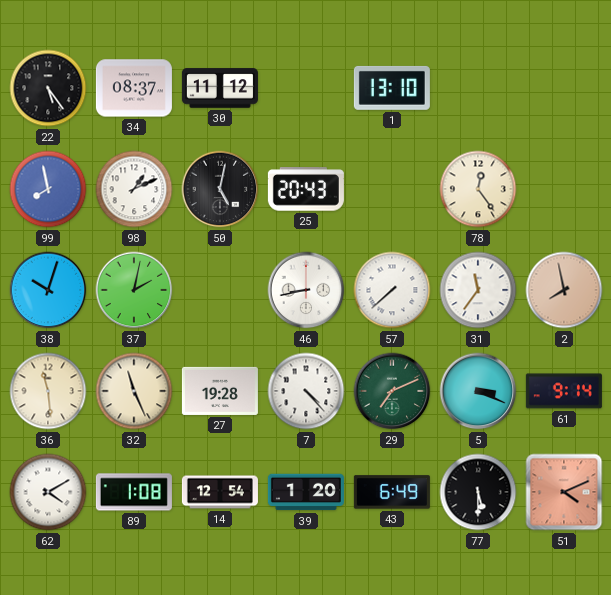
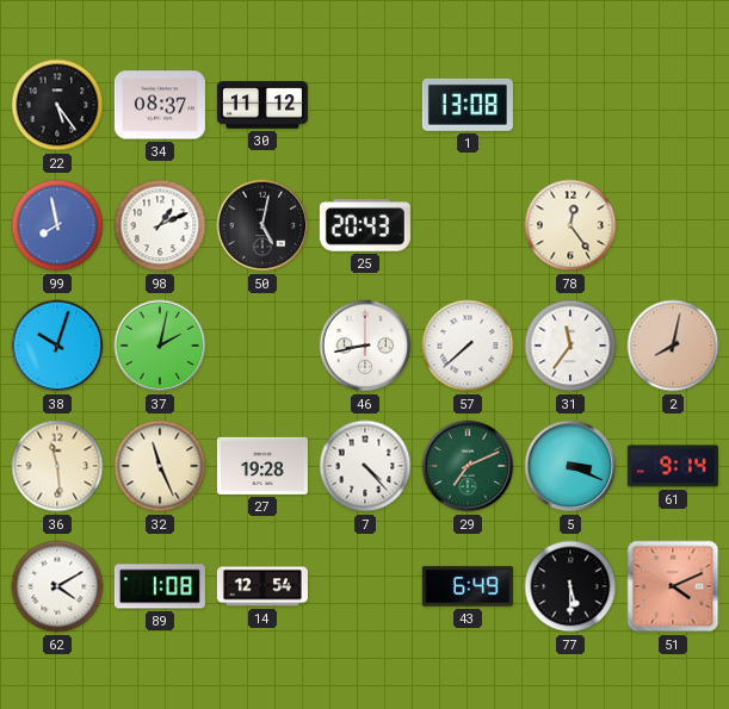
1: 13:10 -> 13:08 (468, 105)
2: 7:58 -> 8:02 (673, 346)
39: 1:20 -> none (306, 492)
